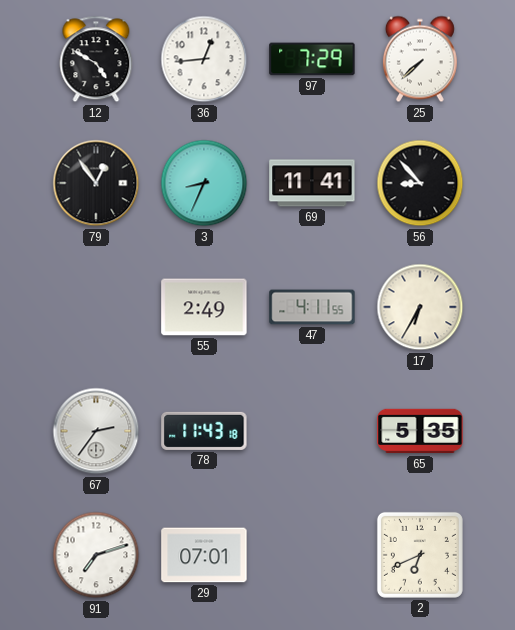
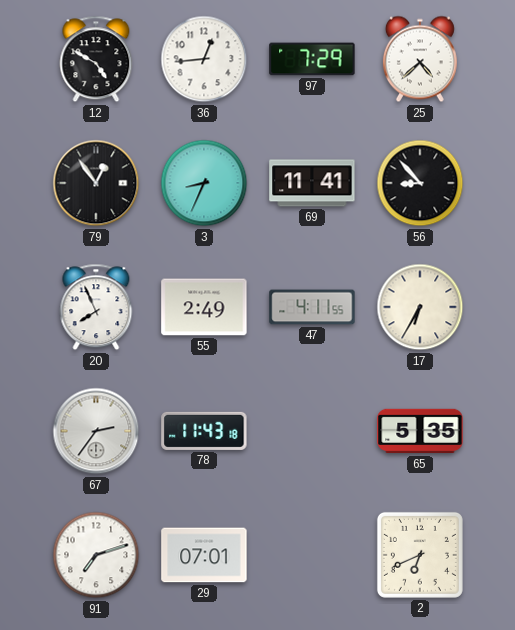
25: 7:38 -> 4:38 (420, 59)
20: none -> 7:56 (96, 307)
